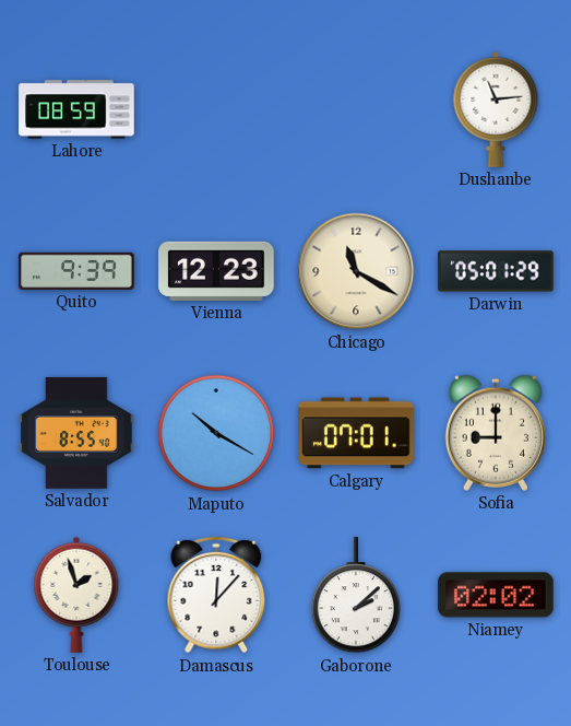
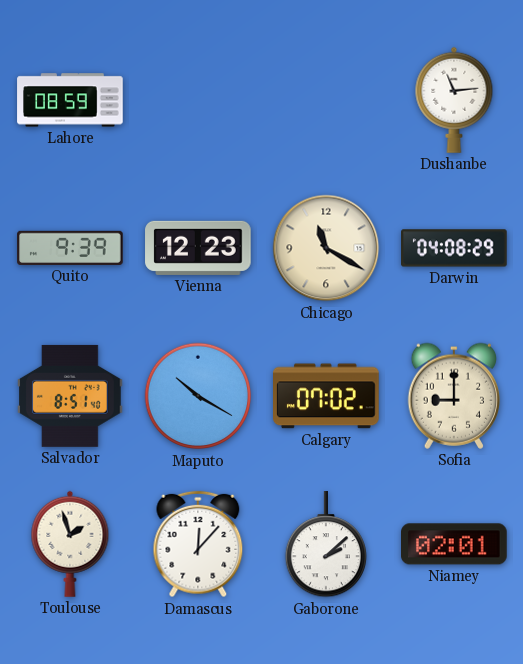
Darwin: 05:01 -> 04:08 (454, 248)
Salvador: 8:55 -> 8:51 (70, 396)
Calgary: 07:01 -> 07:02 (327, 396)
Niamey: 02:02 -> 02:01 (455, 544)
